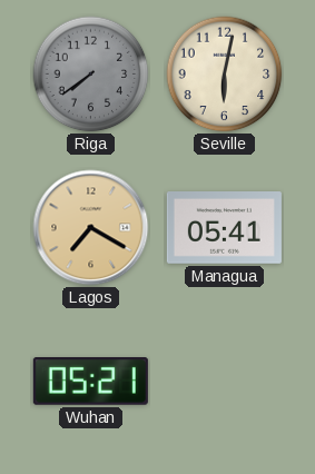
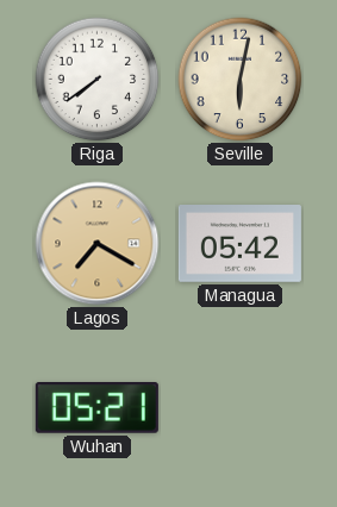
Riga dial: grey -> white (98, 80)
Managua: 05:41 -> 05:42 (239, 244)
